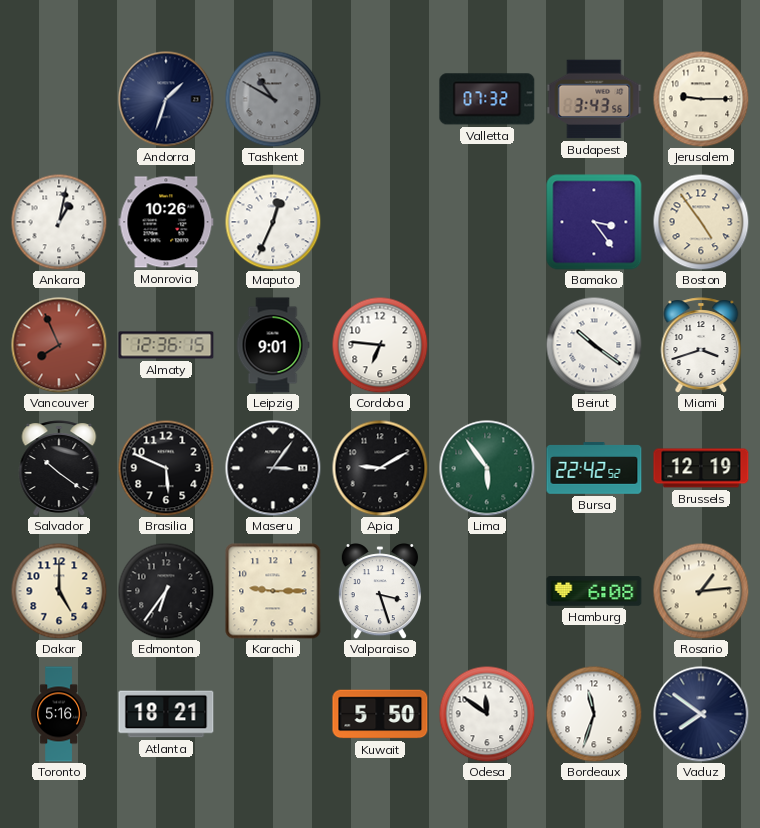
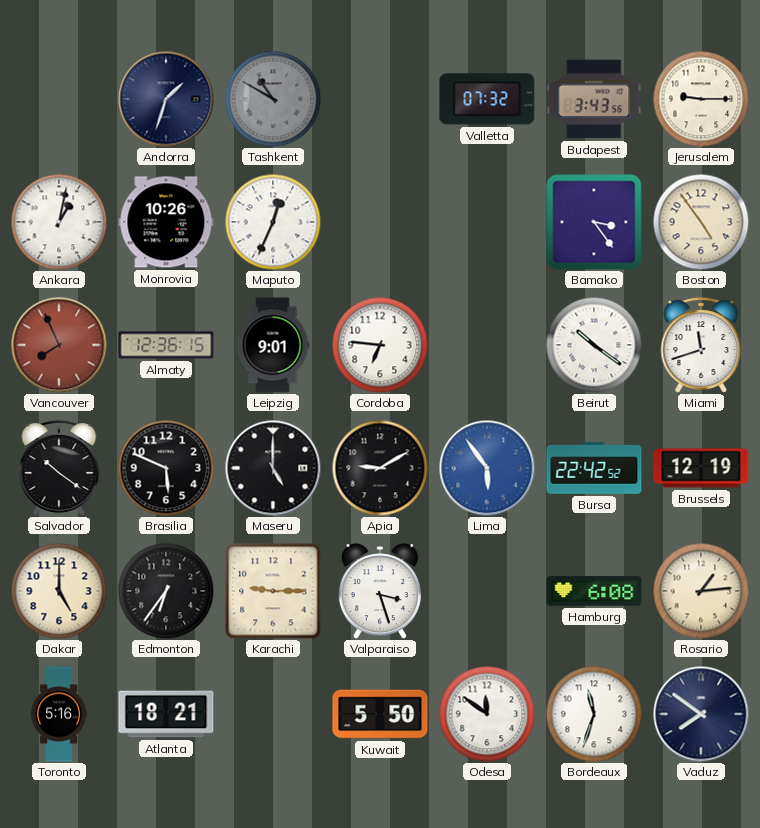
Miami: 3:42 -> 11:42 (701, 345)
Maseru: 3:06 -> 5:00 (273, 468)
Lima dial: green -> blue (487, 468)
